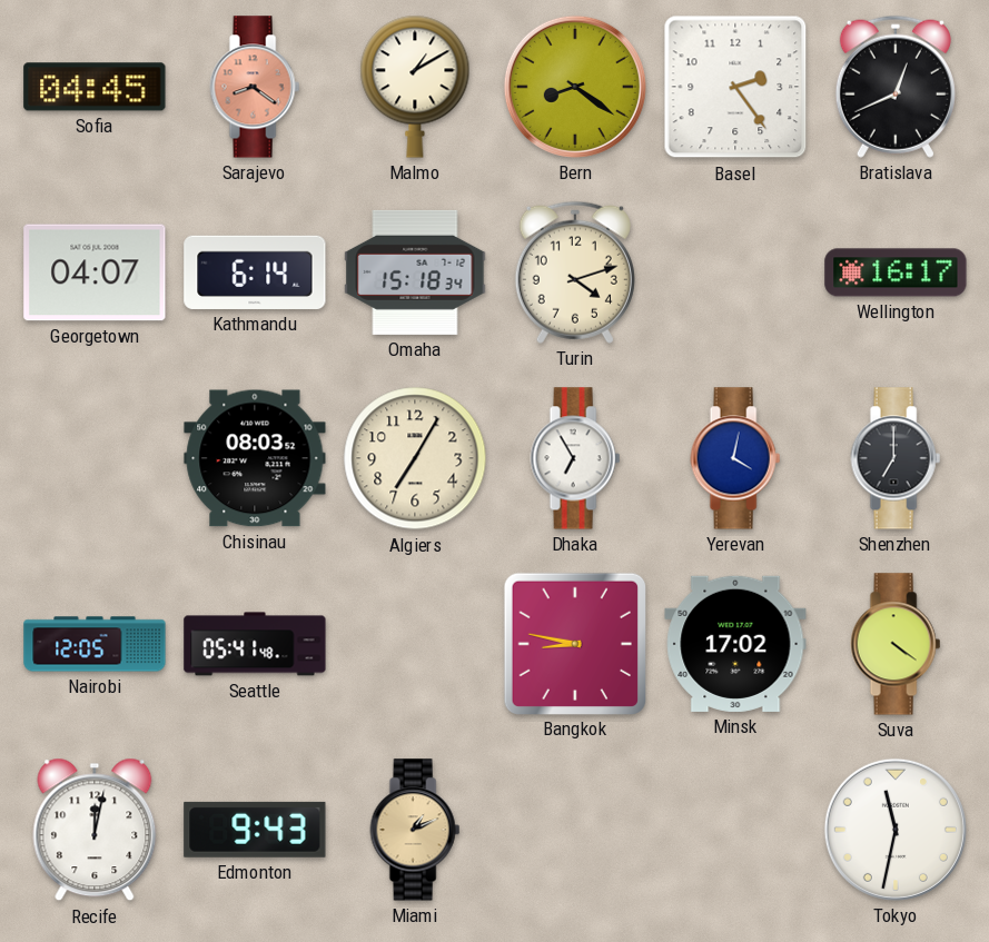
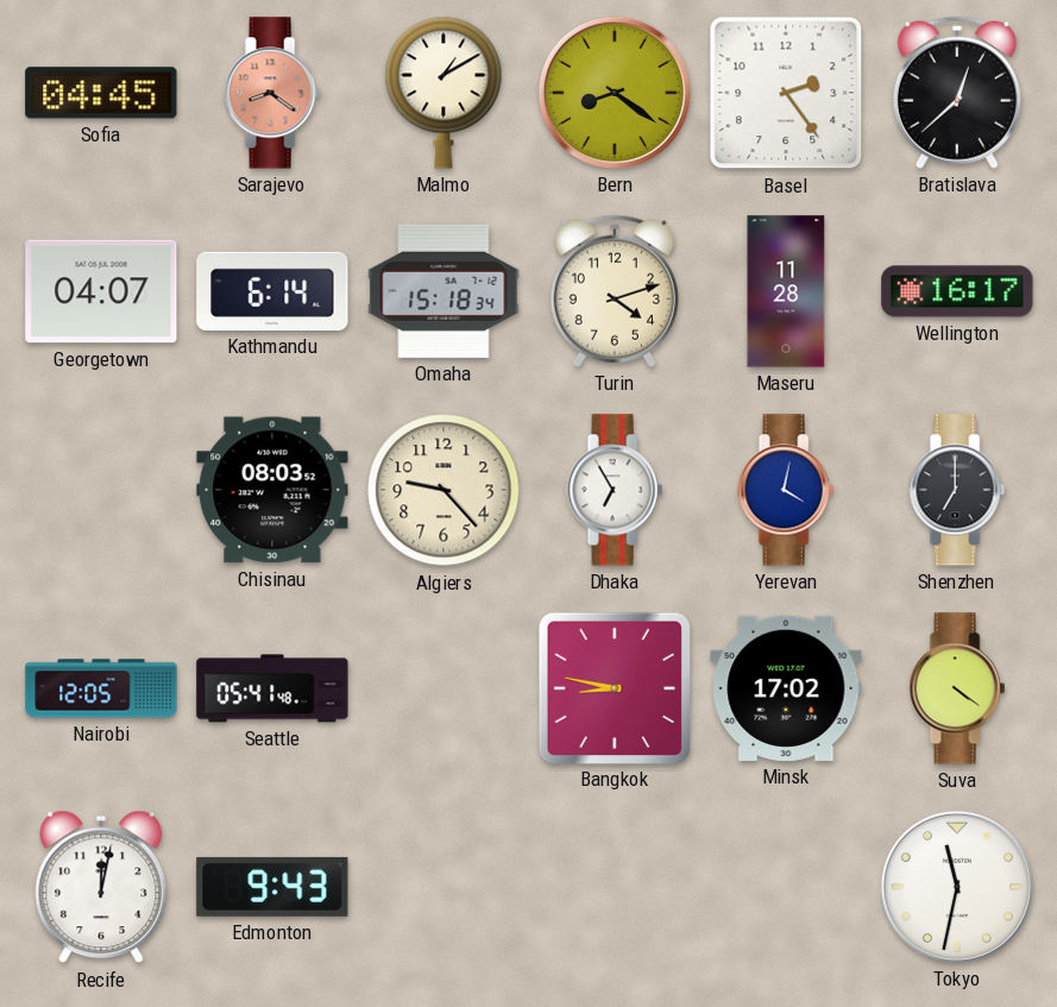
Bratislava: 12:41 -> 12:38 (957, 93)
Maseru: none -> 11:28 (786, 291)
Algiers: 7:05 -> 9:23 (443, 490)
Miami: 1:11 -> none (415, 830)
